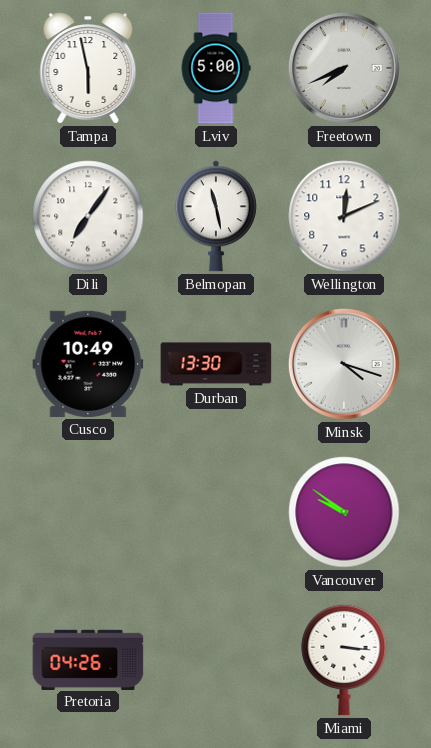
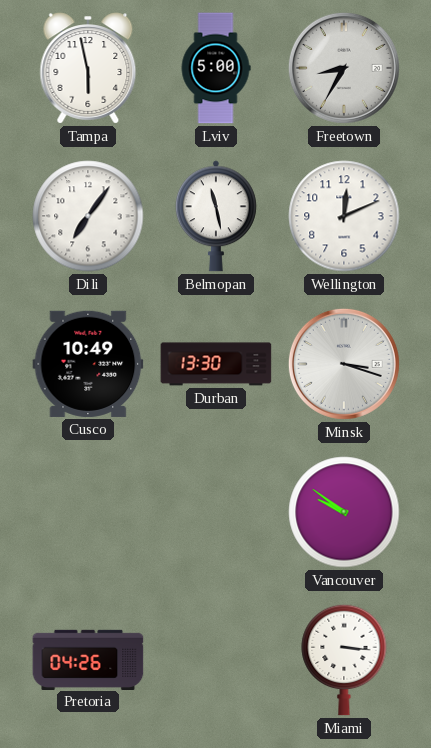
Freetown: 7:41 -> 8:35 (344, 68)
Minsk: 4:18 -> 3:18 (344, 364)
